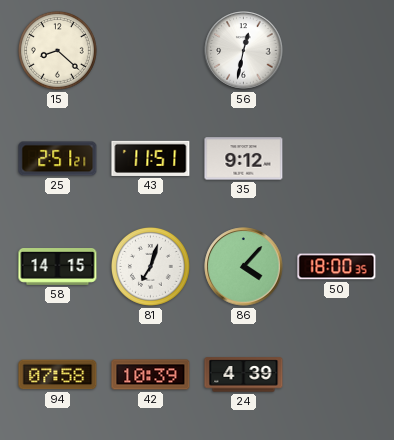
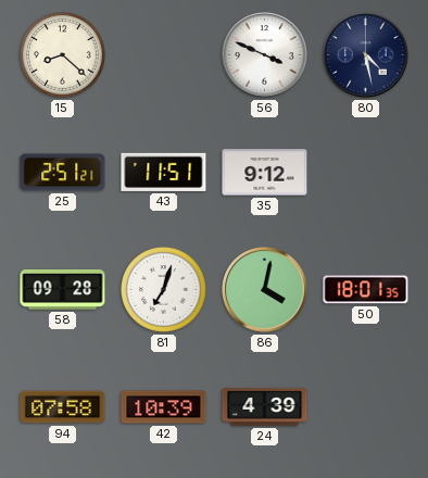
56: 12:32 -> 3:49 (265, 55)
80: none -> 4:28 (366, 55)
58: 14:15 -> 09:28 (63, 290)
86: 4:07 -> 4:02 (265, 290)
50: 18:00 -> 18:01 (366, 290)
